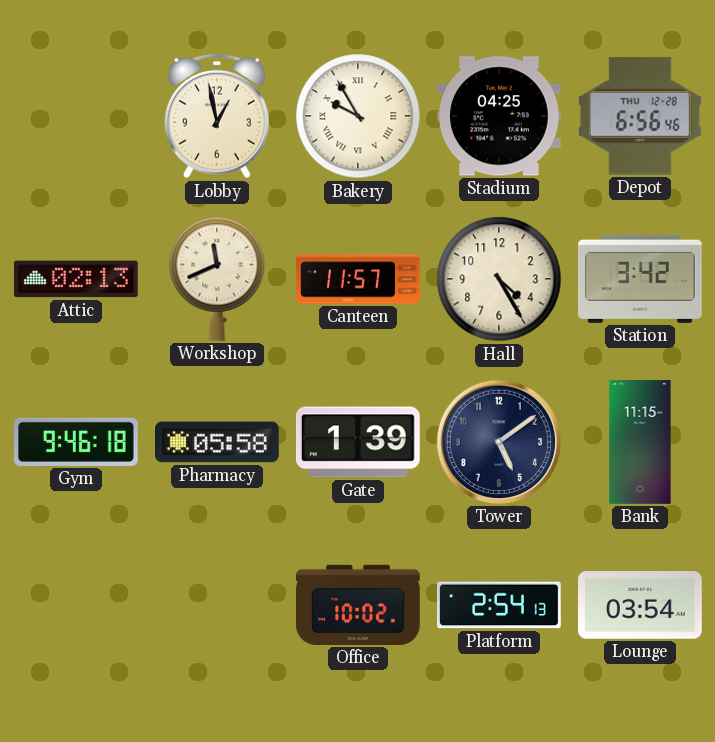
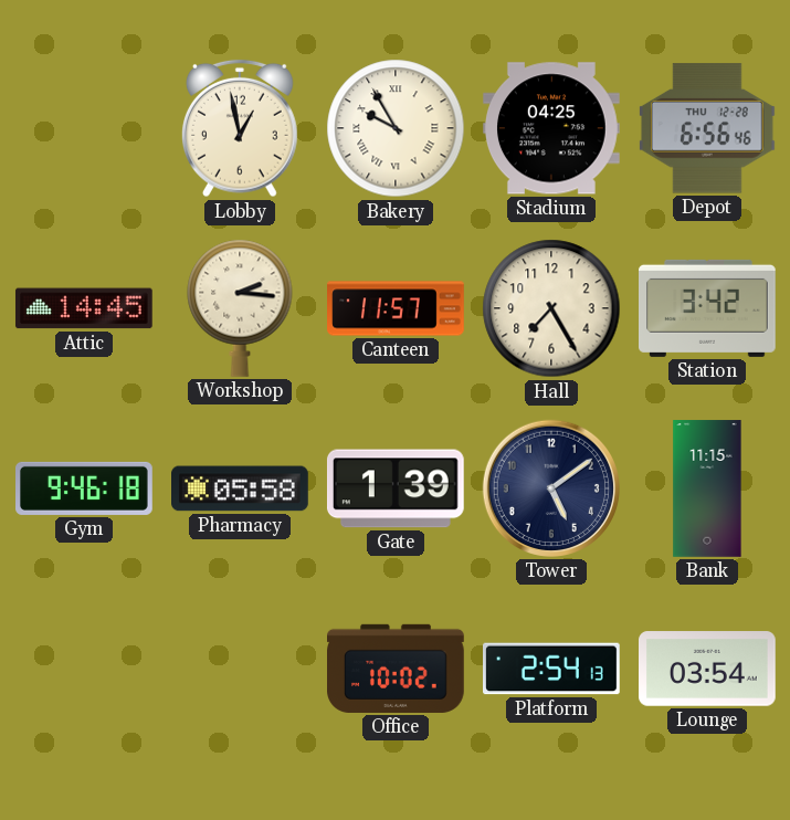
Attic: 02:13 -> 14:45 (84, 308)
Workshop: 11:41 -> 2:16 (240, 308)
Hall: 4:25 -> 7:25 (551, 308)
